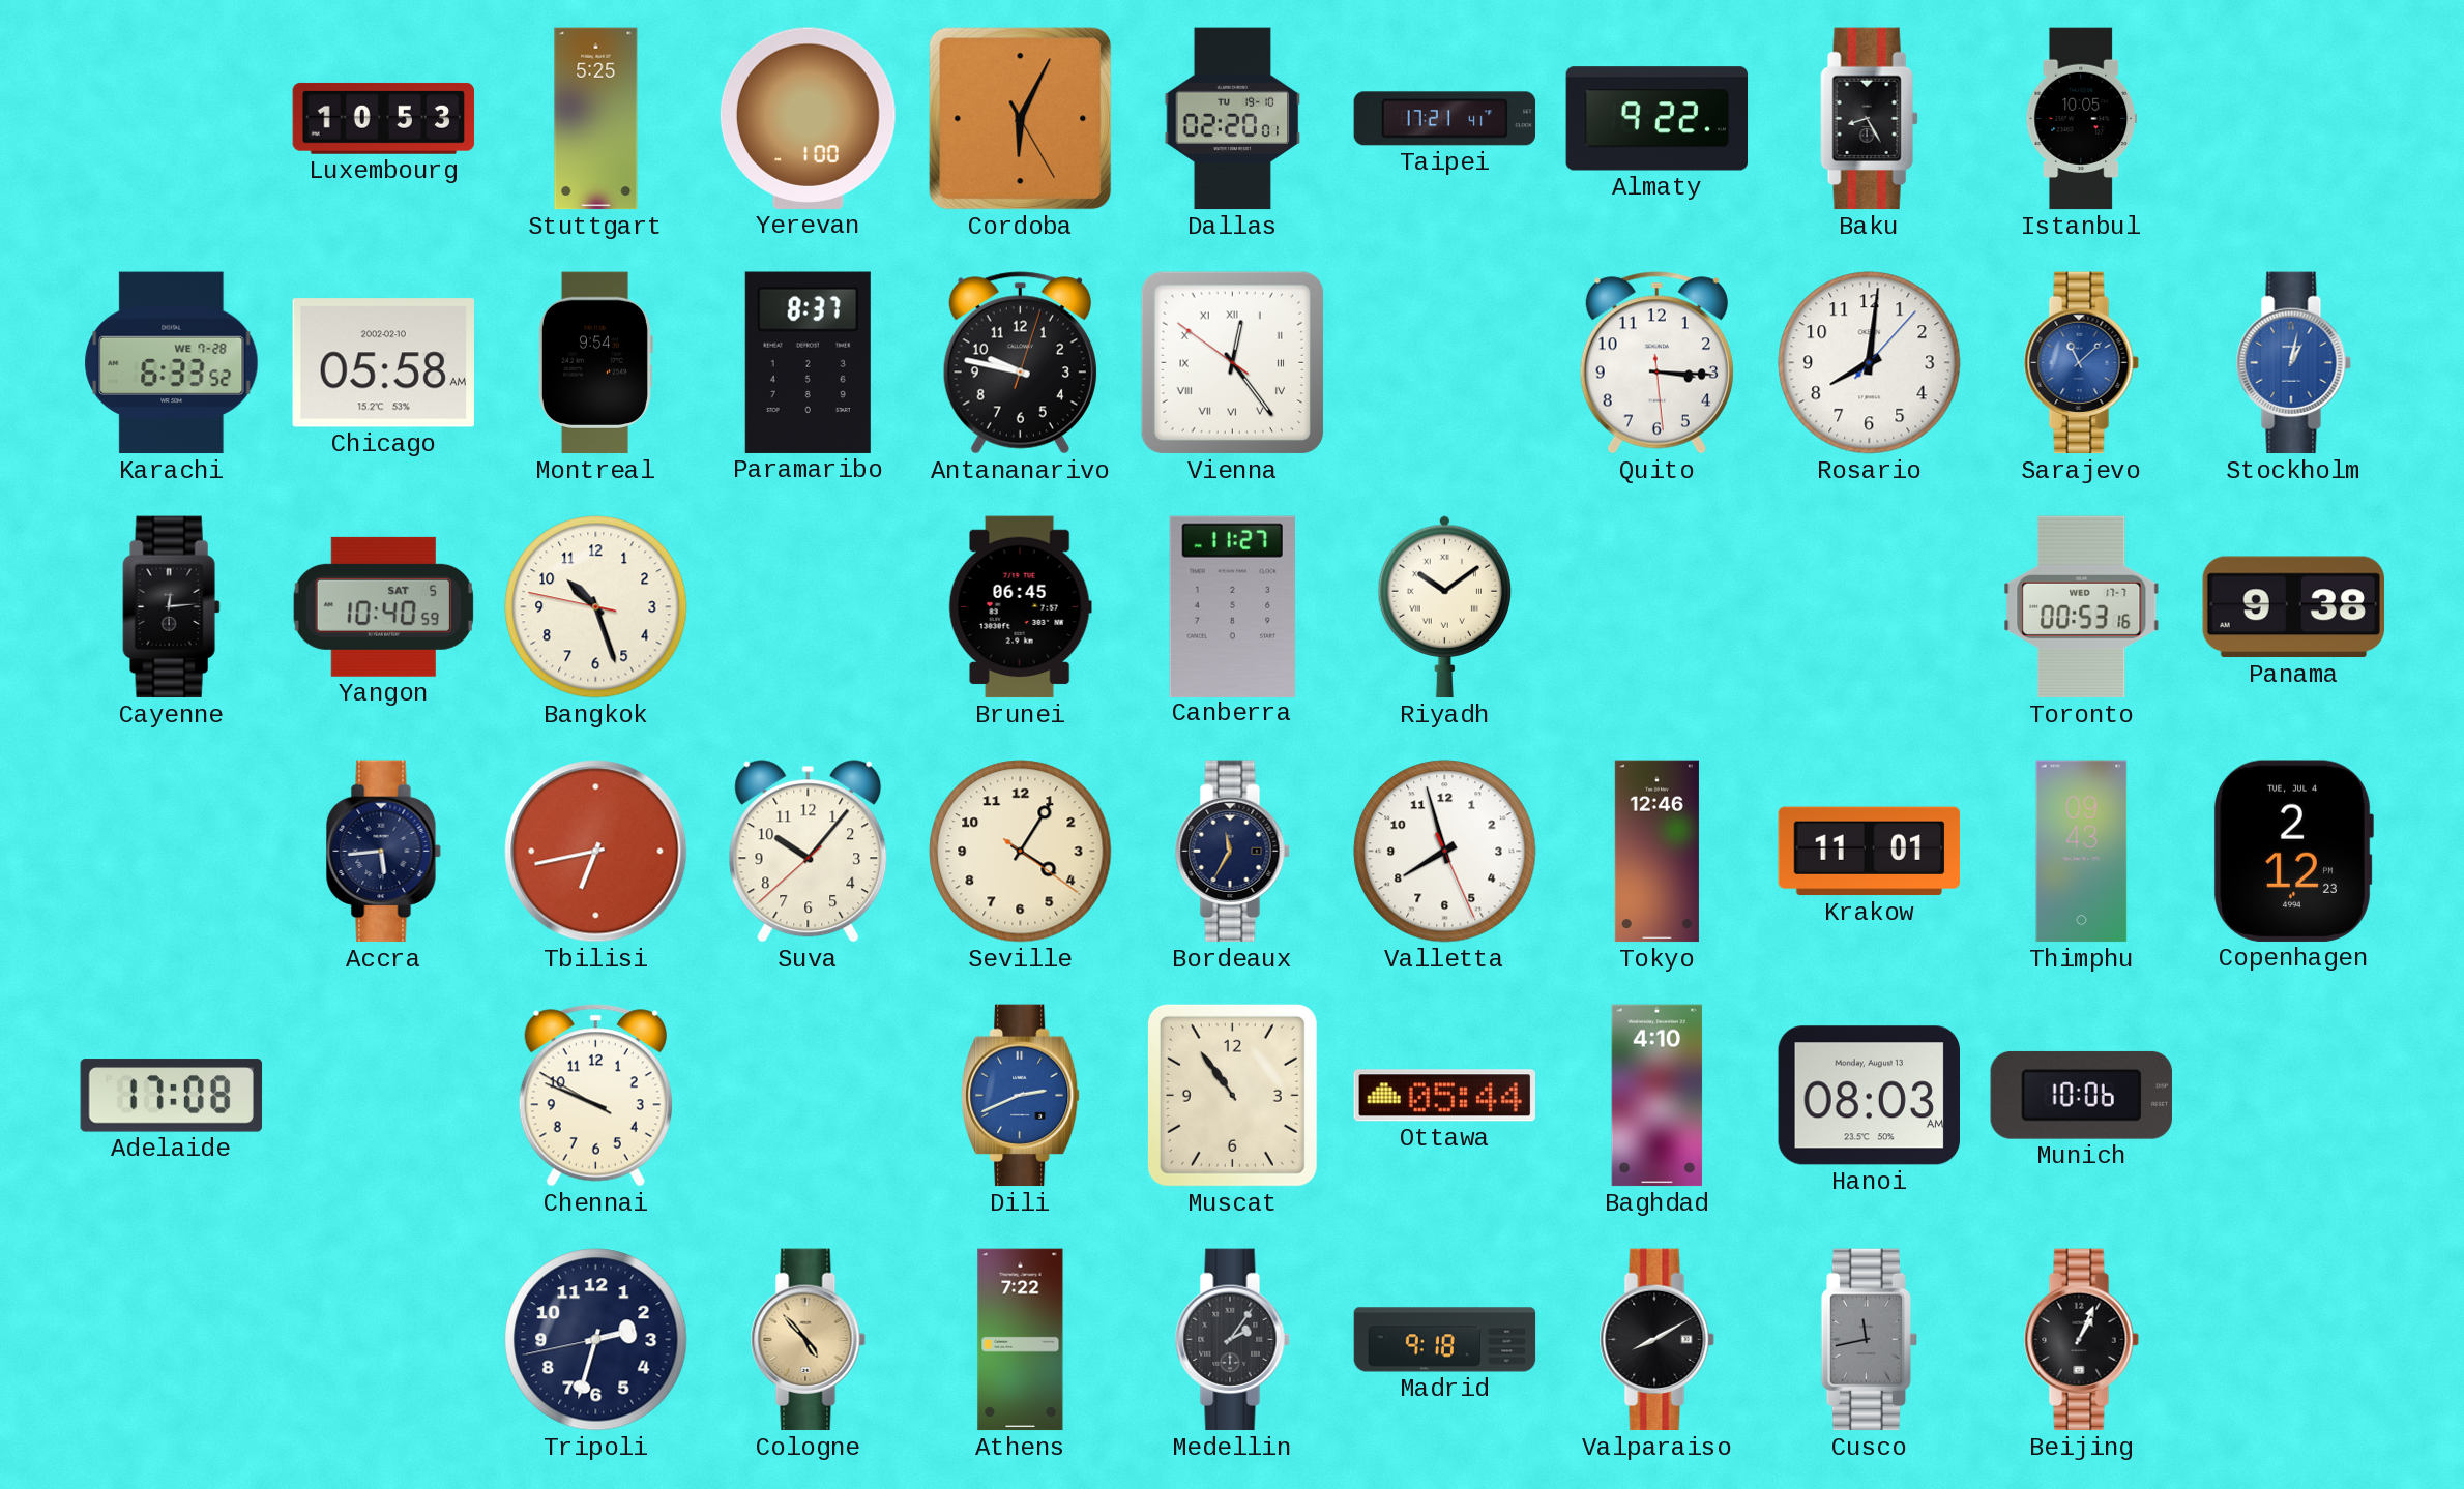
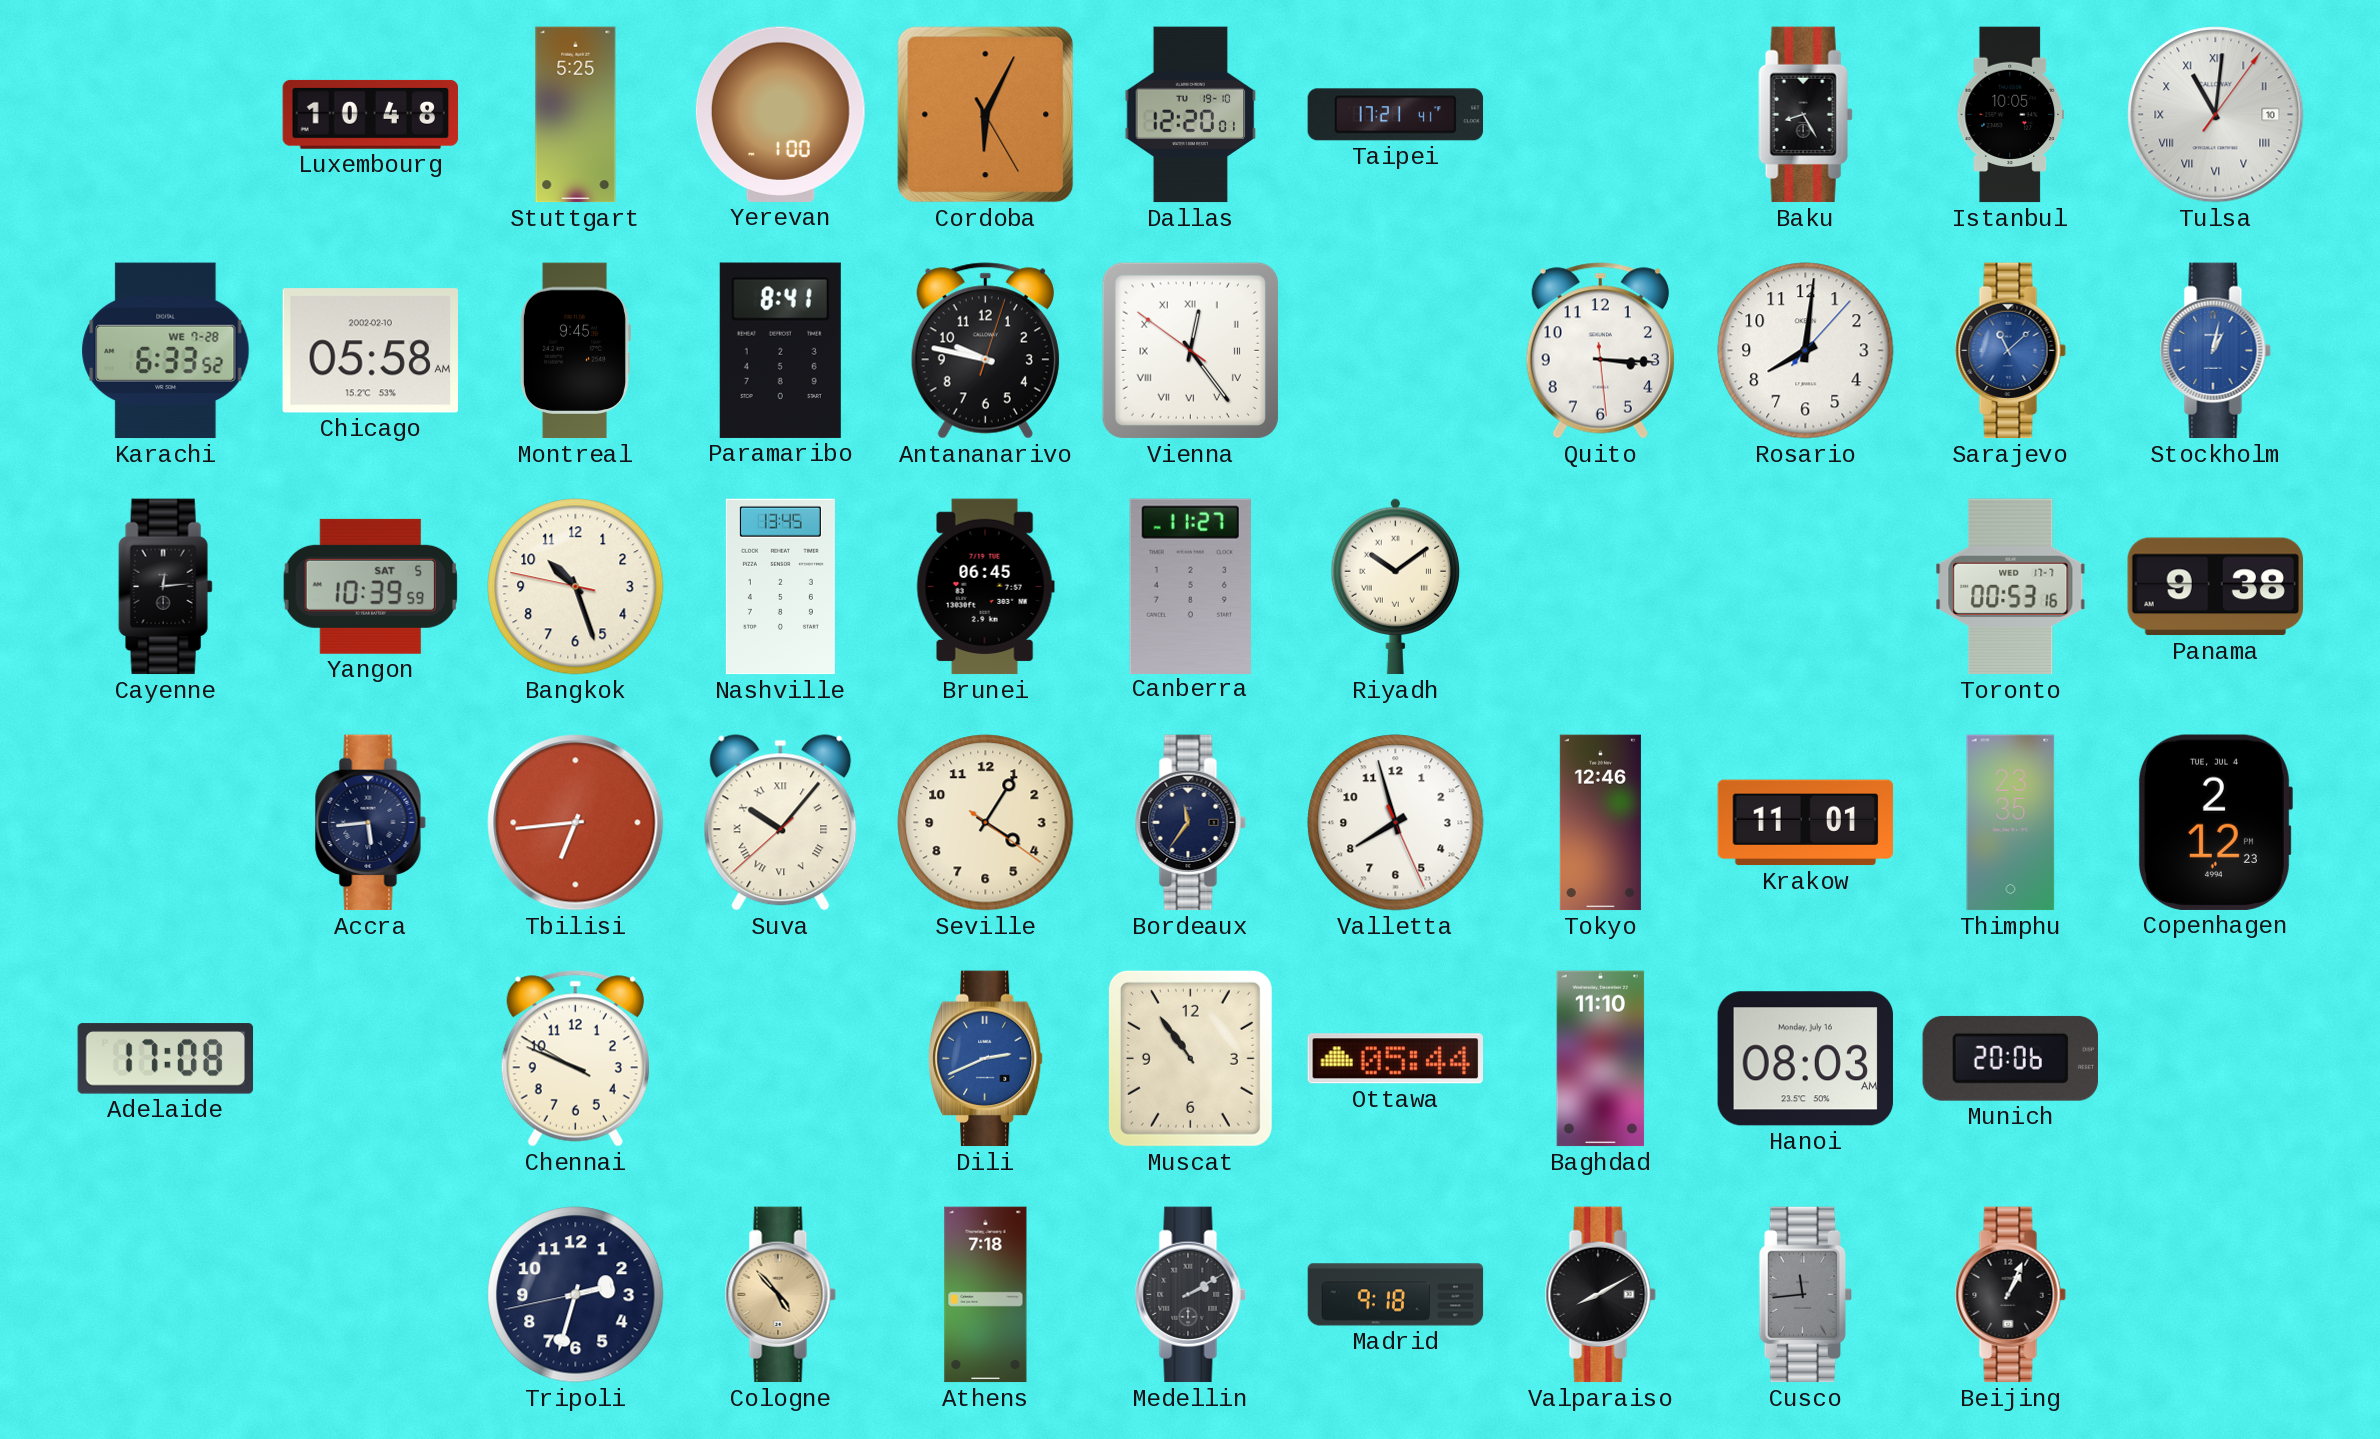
Luxembourg: 10:53 -> 10:48 (371, 114)
Dallas: 02:20 -> 12:20 (1191, 115)
Almaty: 9:22 -> none (1658, 119)
Tulsa: none -> 11:01 (2216, 115)
Montreal: 9:54 -> 9:45 (575, 351)
Paramaribo: 8:37 -> 8:41 (780, 350)
Yangon: 10:40 -> 10:39 (370, 586)
Nashville: none -> 13:45 (780, 587)
Tbilisi: 6:43 -> 6:44 (576, 823)
Suva numerals: Arabic -> Roman (781, 823)
Bordeaux: 11:35 -> 11:36 (1190, 823)
Thimphu: 09:43 -> 23:35 (2011, 823)
Baghdad: 4:10 -> 11:10 (1601, 1059)
Hanoi date: Monday, August 13 -> Monday, July 16 (1805, 1059)
Munich: 10:06 -> 20:06 (2010, 1058)
Athens: 7:22 -> 7:18 (986, 1295)
Medellin: 2:06 -> 2:10 (1190, 1295)
Cusco: 11:43 -> 11:44 (1806, 1295)
